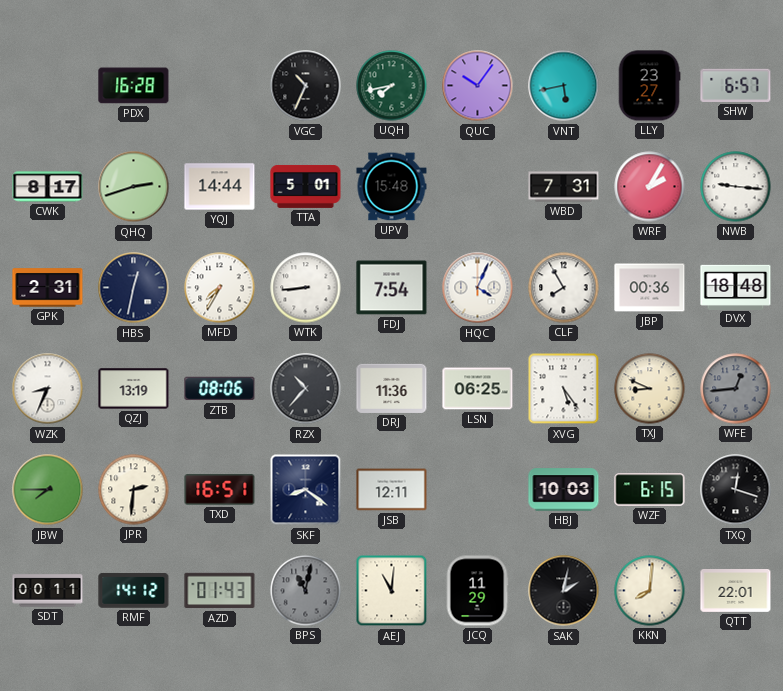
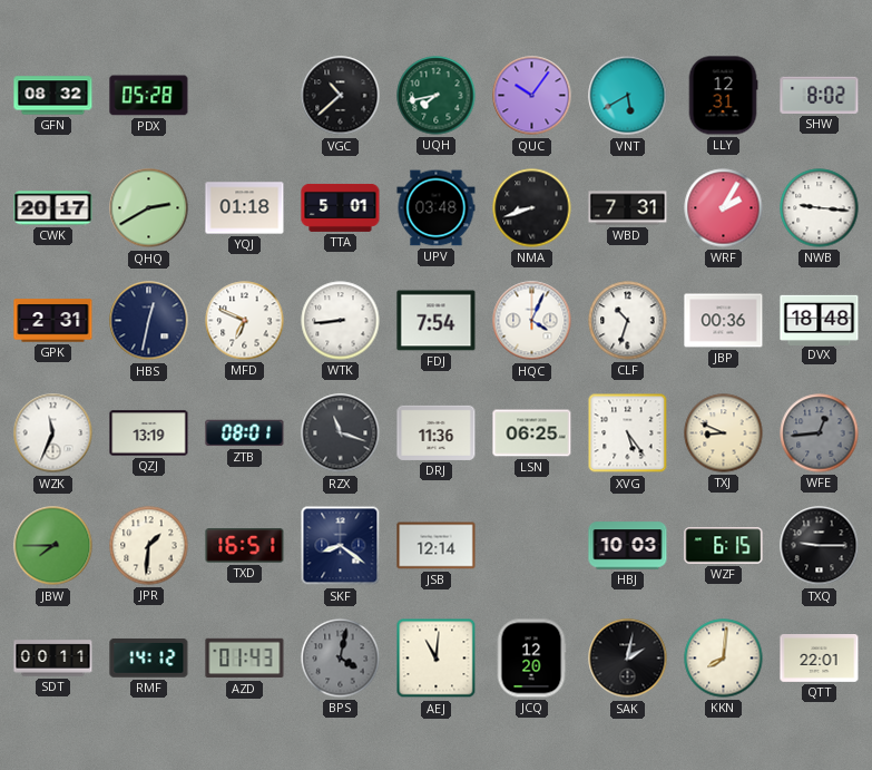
GFN: none -> 08:32 (53, 96)
PDX: 16:28 -> 05:28 (149, 96)
VGC: 10:34 -> 10:38 (341, 96)
VNT: 5:43 -> 5:40 (628, 96)
LLY: 23:27 -> 12:31 (723, 96)
SHW: 6:57 -> 8:02 (820, 95)
CWK: 8:17 -> 20:17 (53, 208)
QHQ: 2:42 -> 2:40 (149, 208)
YQJ: 14:44 -> 01:18 (245, 208)
UPV: 15:48 -> 03:48 (437, 208)
NMA: none -> 8:42 (532, 208)
MFD: 7:35 -> 6:49 (245, 321)
CLF: 7:55 -> 10:33 (628, 321)
WZK: 8:34 -> 11:34 (53, 433)
ZTB: 08:06 -> 08:01 (245, 433)
RZX: 10:37 -> 11:18 (341, 433)
JPR: 2:31 -> 1:31 (149, 546)
JSB: 12:11 -> 12:14 (437, 546)
TXQ: 12:18 -> 9:15 (820, 546)
BPS: 11:02 -> 4:02 (341, 659)
JCQ: 11:29 -> 12:20 (531, 659)
